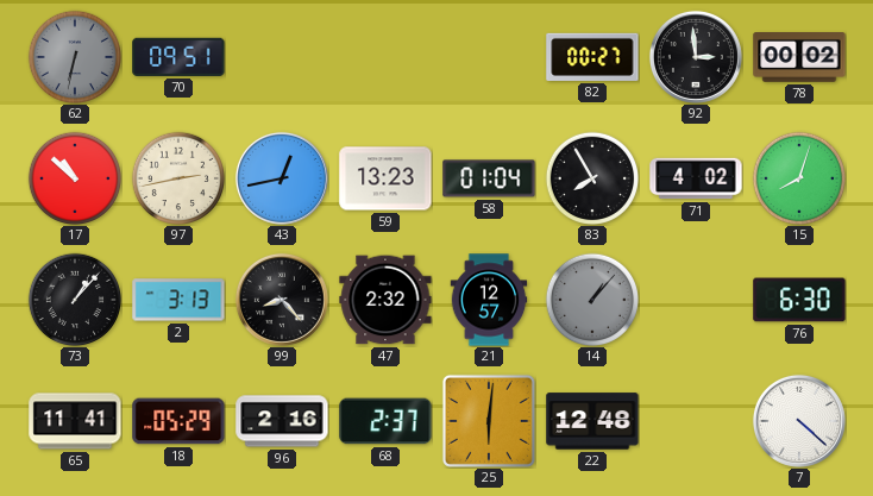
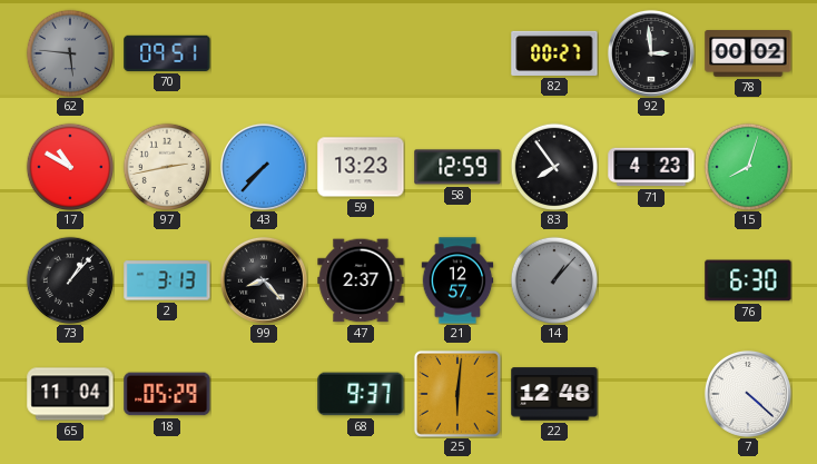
62: 6:32 -> 5:46 (69, 52)
17: 10:52 -> 10:50 (69, 166)
43: 12:43 -> 7:37 (264, 167)
58: 01:04 -> 12:59 (457, 167)
83: 7:55 -> 7:54 (553, 166)
71: 4:02 -> 4:23 (651, 167)
47: 2:32 -> 2:37 (361, 280)
65: 11:41 -> 11:04 (70, 394)
96: 2:16 -> none (282, 421)
68: 2:37 -> 9:37 (361, 394)
